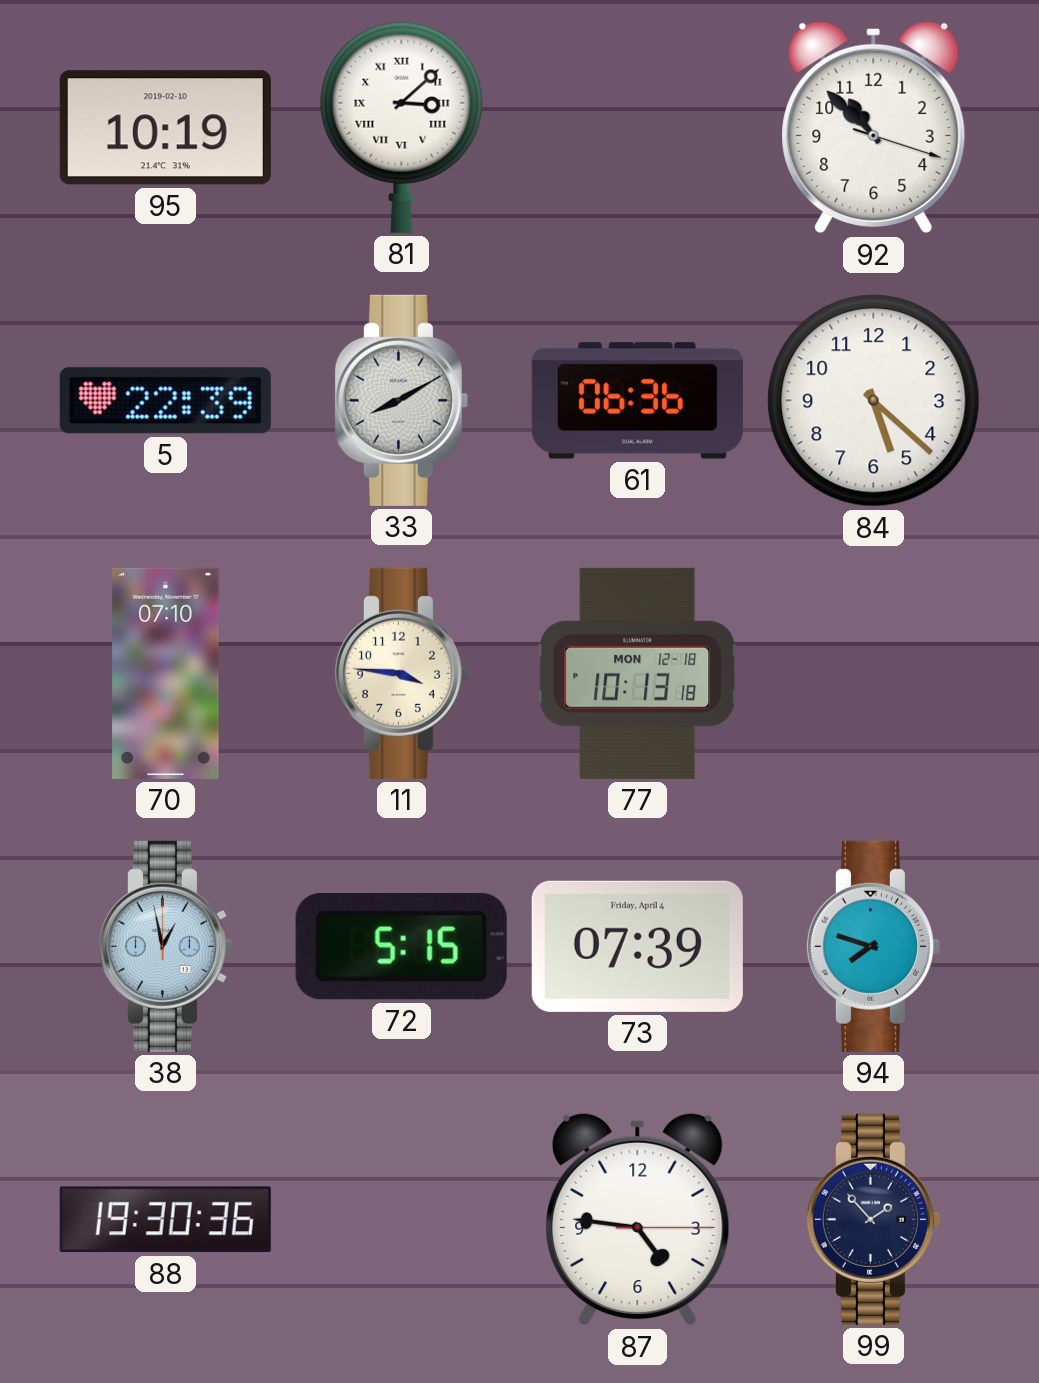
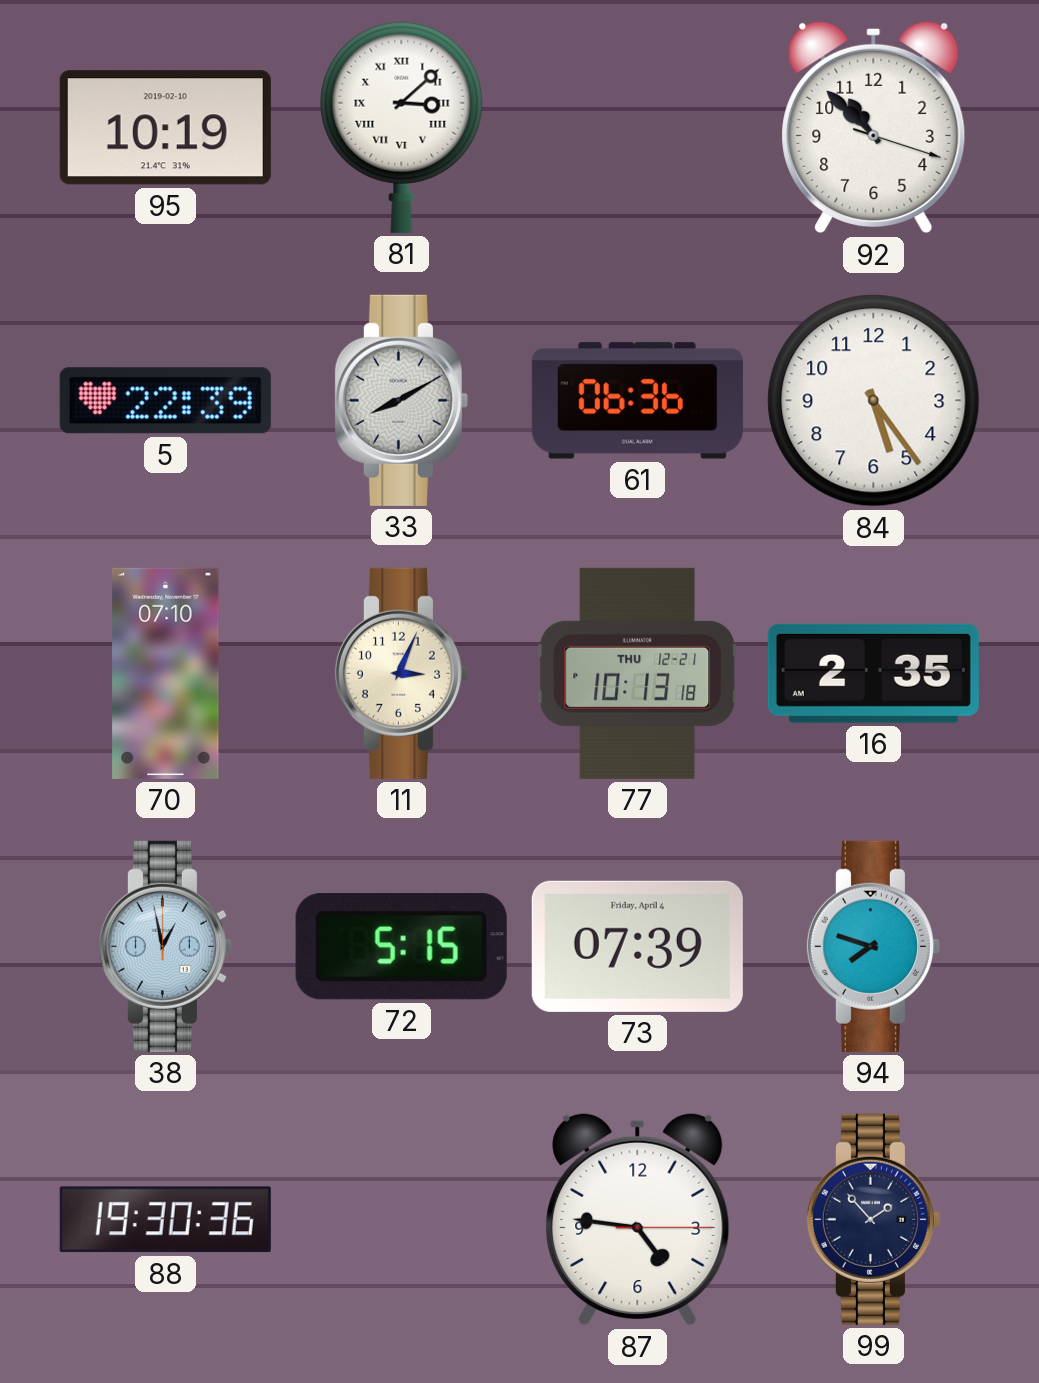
84: 5:22 -> 5:24 (874, 401)
11: 3:46 -> 3:04 (401, 673)
77 date: MON 12-18 -> THU 12-21 (638, 673)
16: none -> 2:35 (873, 673)
